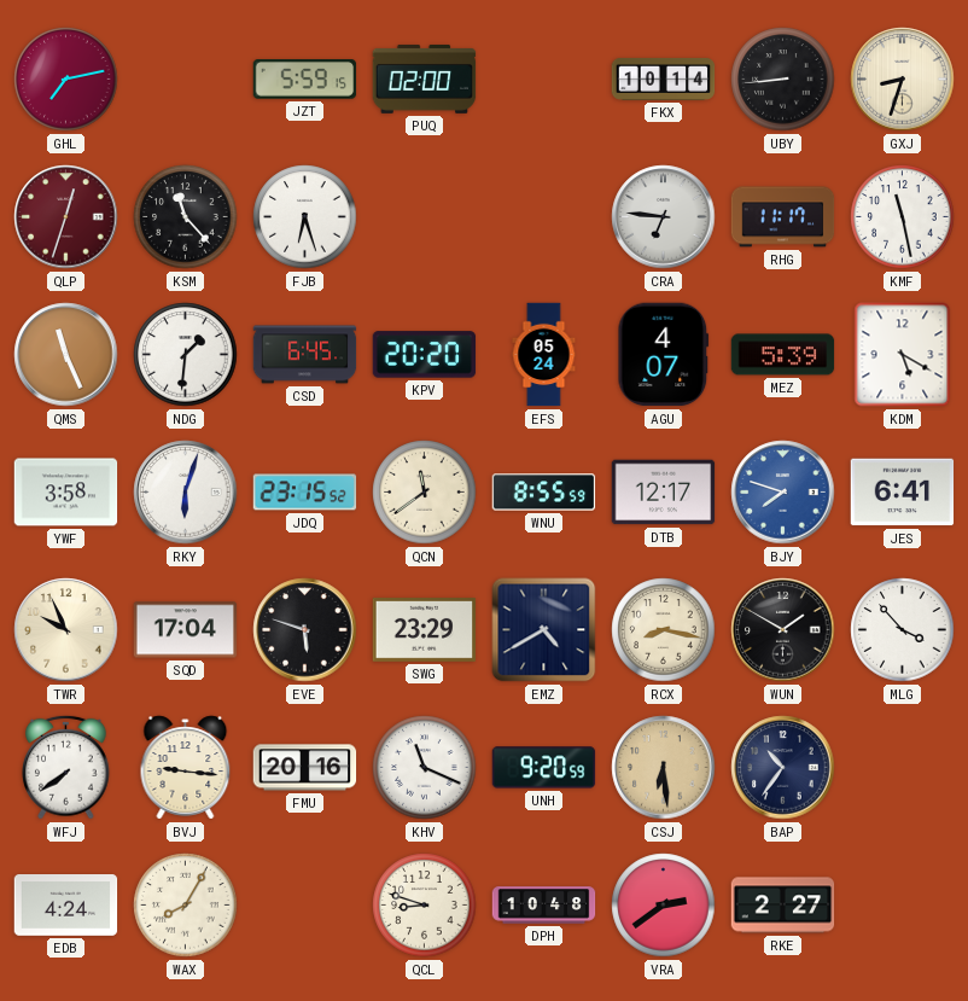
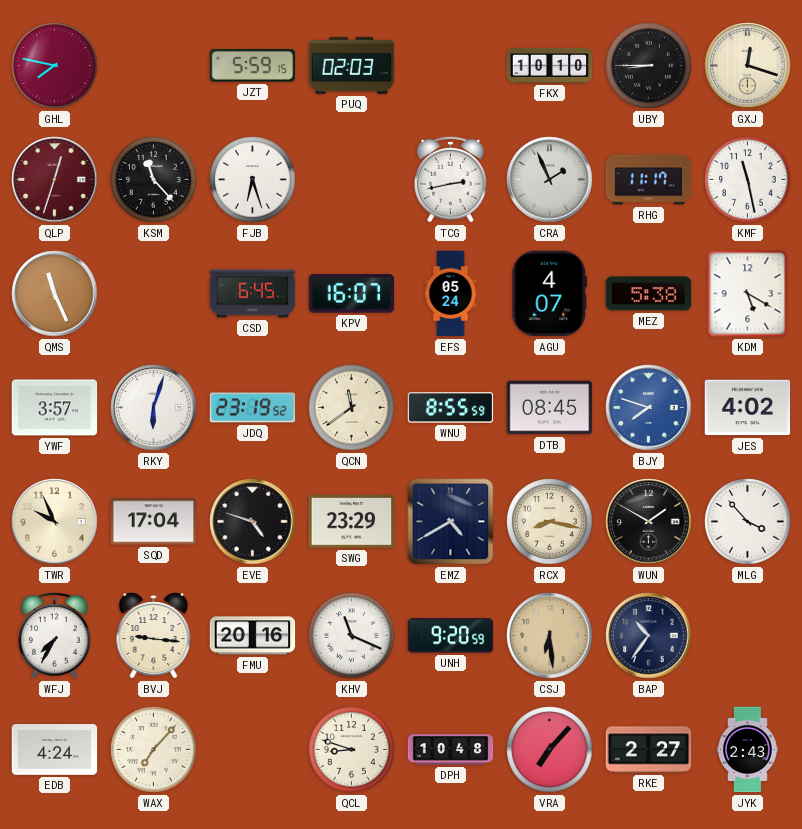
GHL: 7:13 -> 7:47 (55, 66)
PUQ: 02:00 -> 02:03 (352, 65)
FKX: 10:14 -> 10:10 (550, 65)
UBY: 8:44 -> 8:45 (649, 66)
GXJ: 8:33 -> 12:18 (748, 66)
TCG: none -> 2:43 (451, 179)
CRA: 6:46 -> 1:56 (550, 180)
NDG: 1:31 -> none (186, 355)
KPV: 20:20 -> 16:07 (352, 294)
MEZ: 5:39 -> 5:38 (649, 294)
YWF: 3:58 -> 3:57 (55, 408)
JDQ: 23:15 -> 23:19 (253, 408)
DTB: 12:17 -> 08:45 (550, 408)
JES: 6:41 -> 4:02 (748, 408)
EVE: 5:48 -> 4:48 (253, 522)
WFJ: 7:39 -> 7:35 (55, 635)
WAX: 8:05 -> 7:07 (154, 750)
VRA: 2:39 -> 7:07 (550, 750)
JYK: none -> 2:43 (748, 750)
